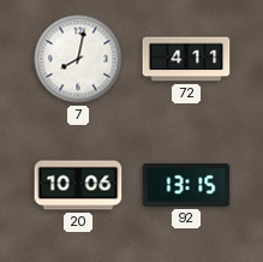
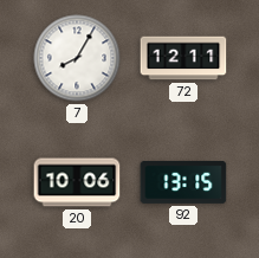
7: 8:02 -> 8:05 (77, 58)
72: 4:11 -> 12:11 (183, 58)
